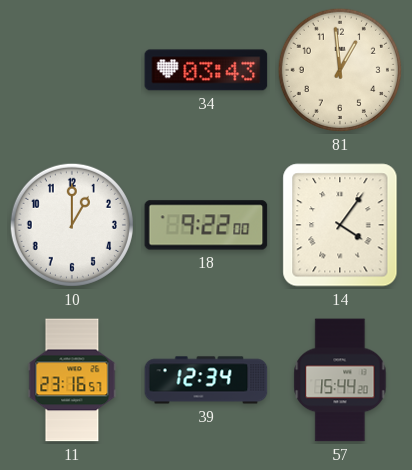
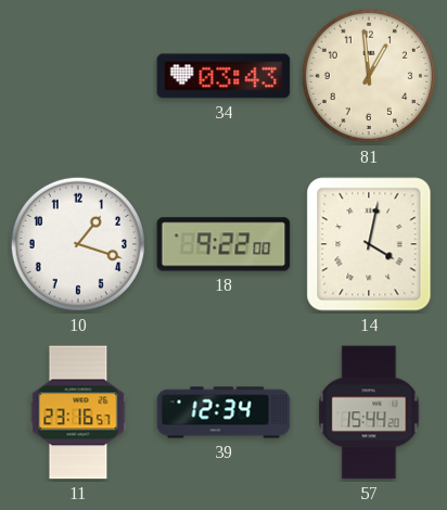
10: 1:00 -> 1:18 (78, 244)
14: 4:06 -> 4:02 (369, 244)
